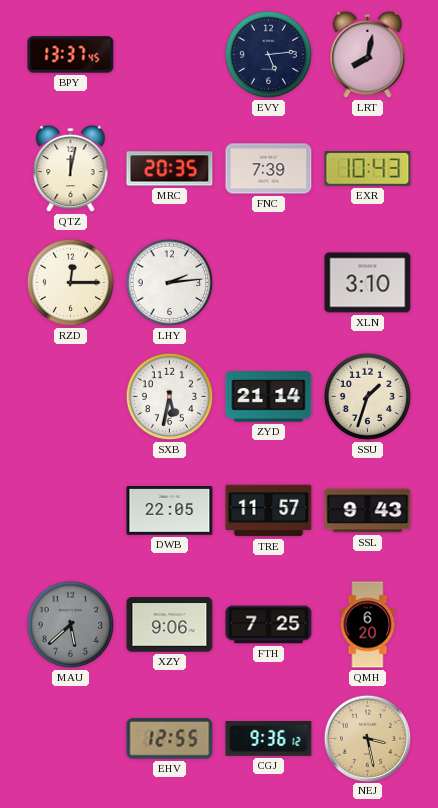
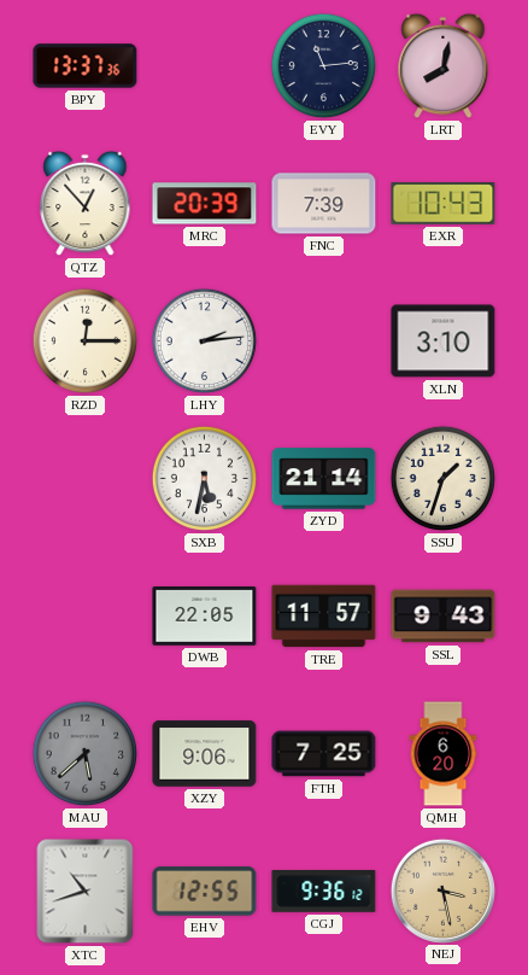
BPY: 13:37:45 -> 13:37:36 (86, 66)
EVY: 5:14 -> 11:14 (324, 66)
QTZ: 12:02 -> 12:53 (86, 204)
MRC: 20:35 -> 20:39 (205, 204)
XTC: none -> 10:42 (86, 892)
